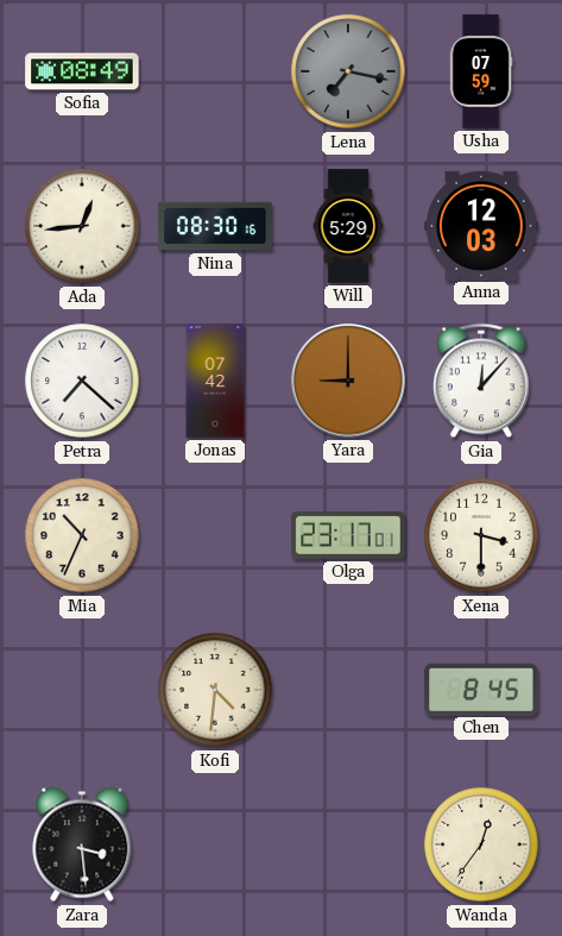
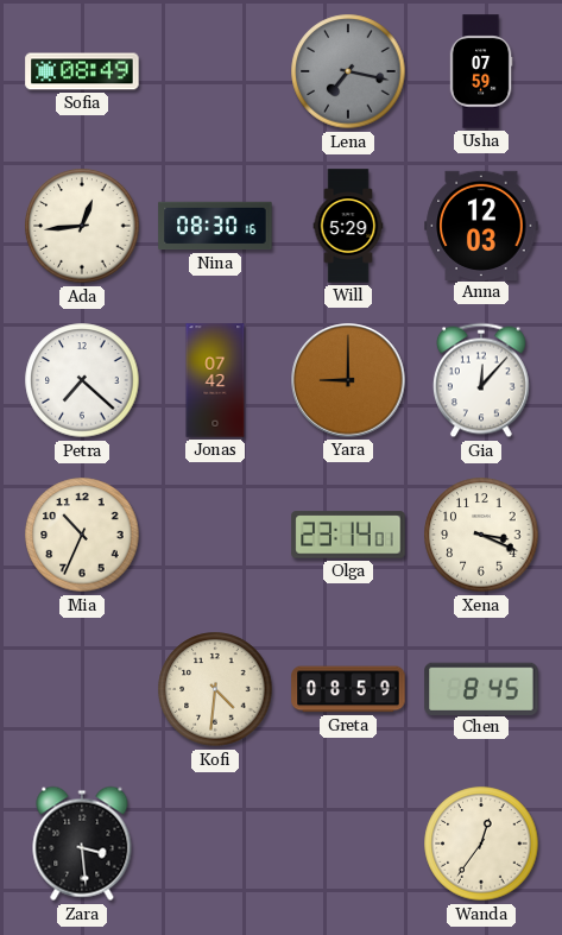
Olga: 23:17 -> 23:14 (348, 535)
Xena: 3:30 -> 3:19 (481, 535)
Greta: none -> 08:59 (348, 689)
